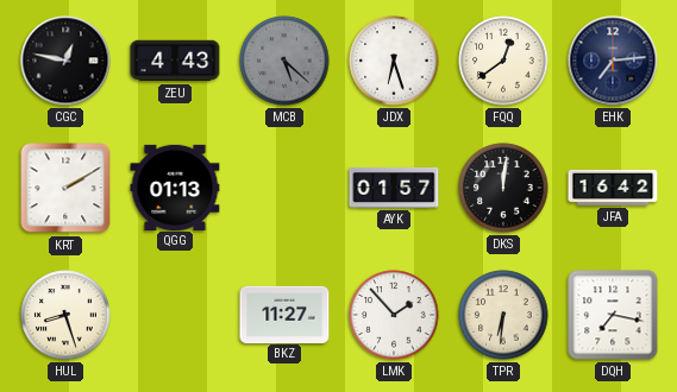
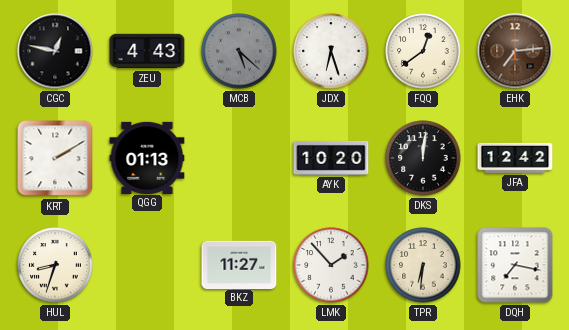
EHK dial: navy -> brown (515, 51)
AYK: 01:57 -> 10:20 (331, 158)
JFA: 16:42 -> 12:42 (515, 158)
HUL: 8:27 -> 8:33 (55, 265)
